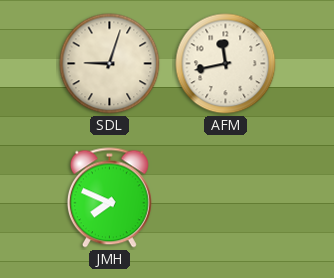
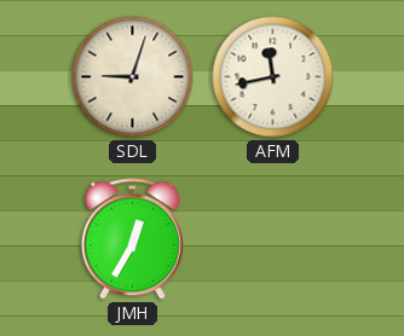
JMH: 7:49 -> 12:35 (132, 239)
